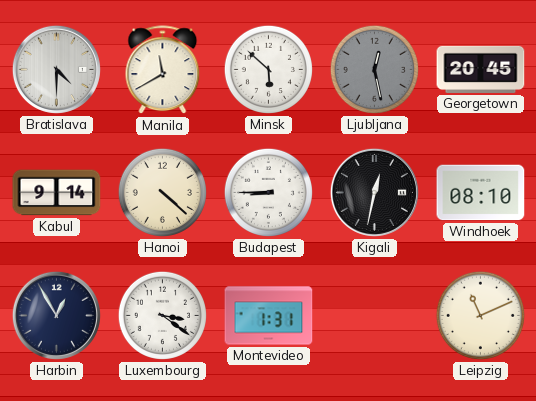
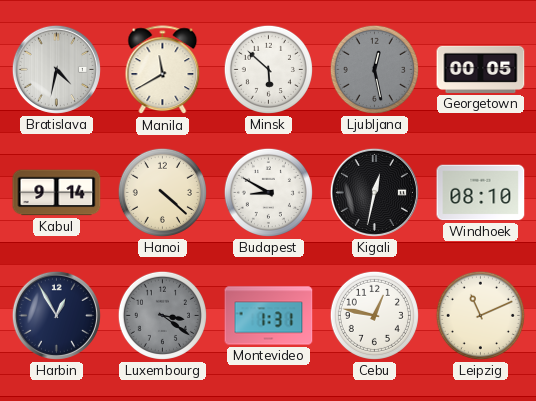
Bratislava: 4:30 -> 4:32 (56, 69)
Georgetown: 20:45 -> 00:05 (481, 69)
Budapest: 8:45 -> 8:50 (268, 192)
Luxembourg dial: white -> grey (162, 315)
Cebu: none -> 12:47 (374, 315)
